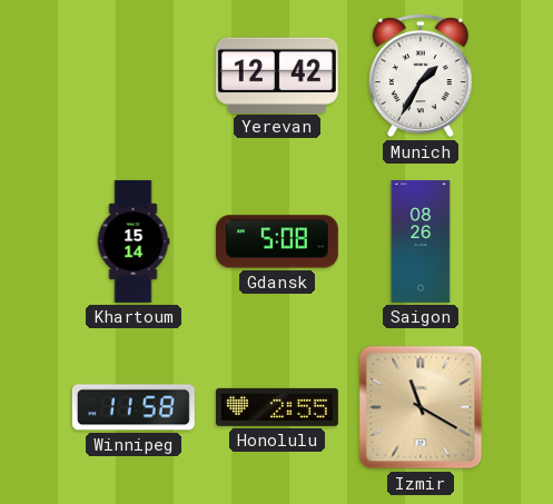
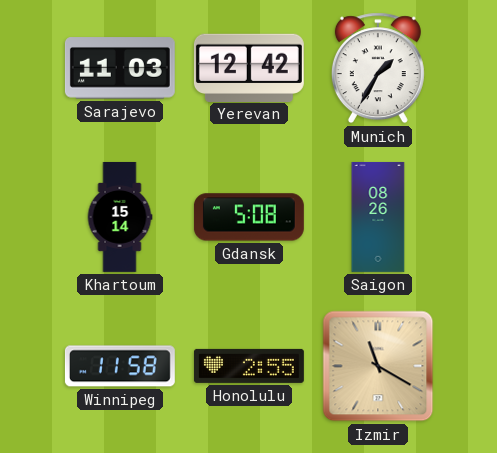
Sarajevo: none -> 11:03 (120, 68)
